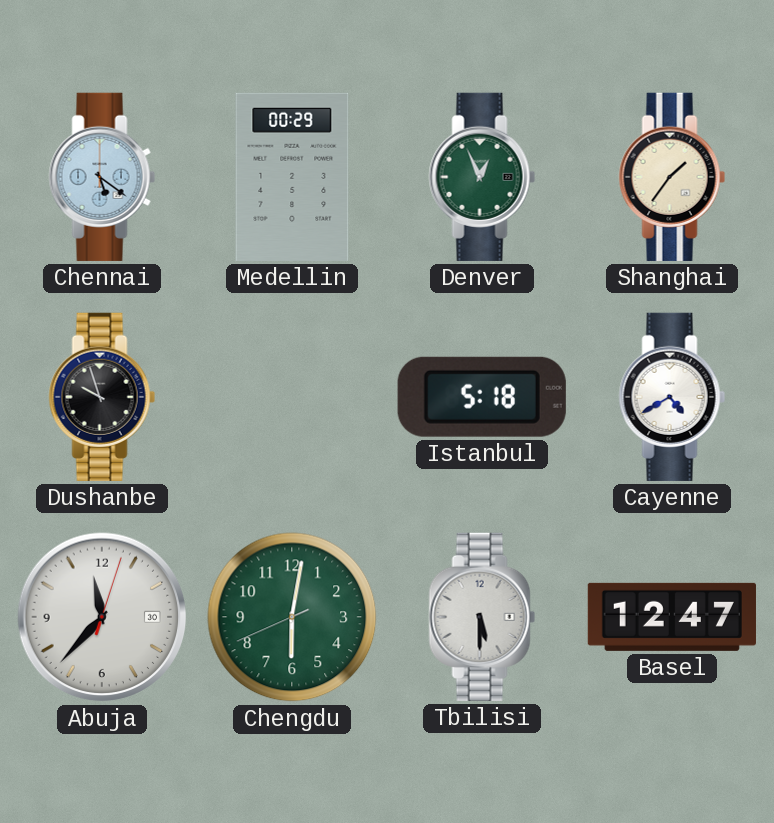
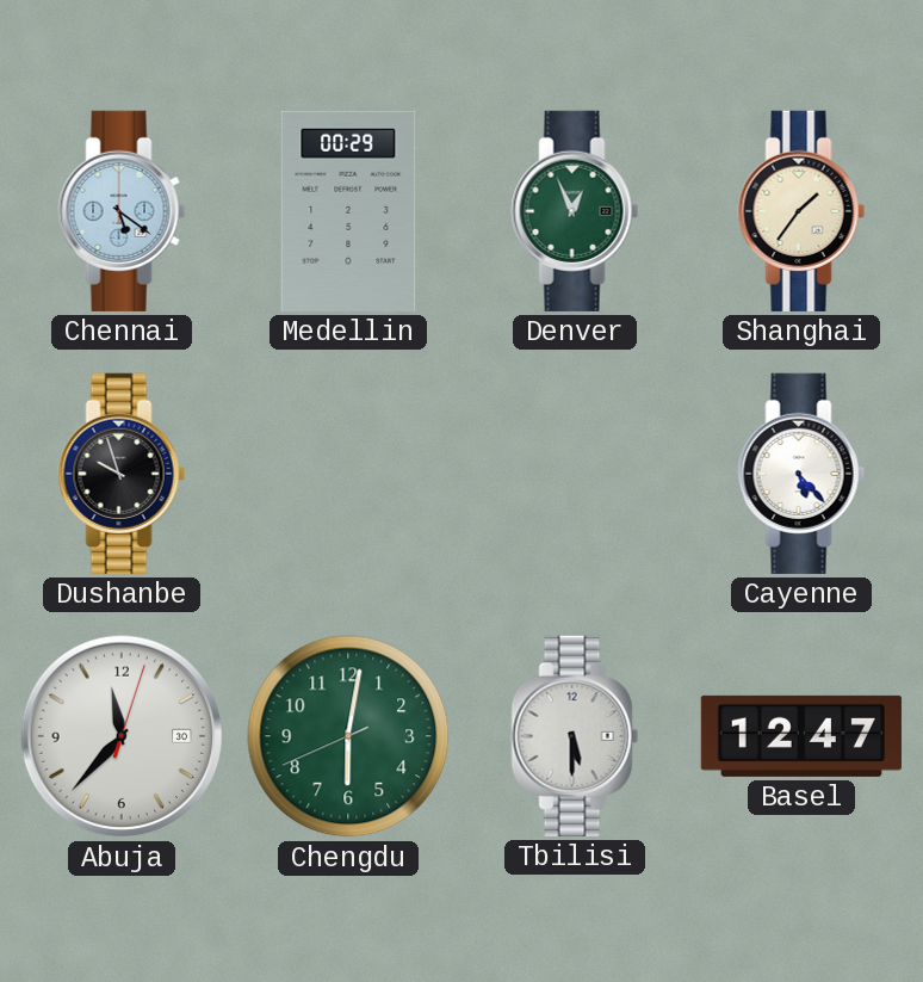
Istanbul: 5:18 -> none (482, 397)
Cayenne: 4:40 -> 5:23 (801, 474)
